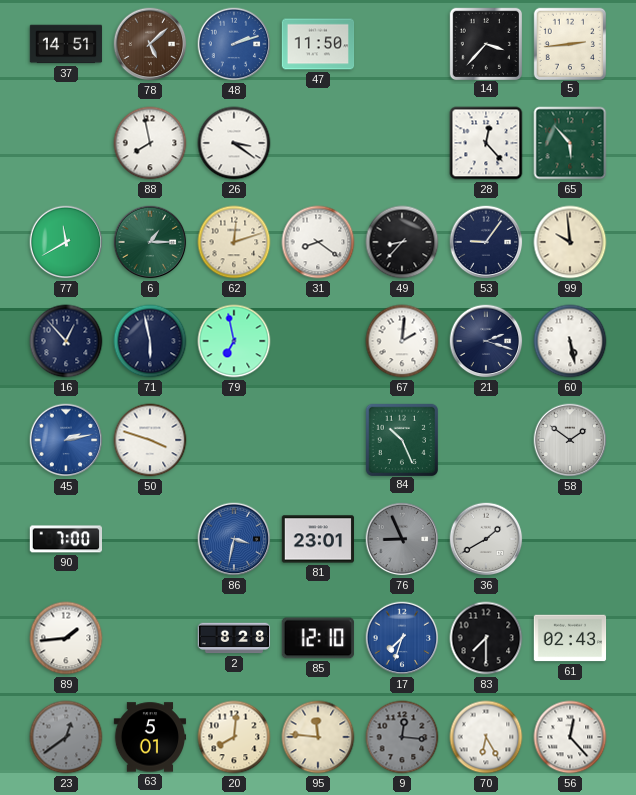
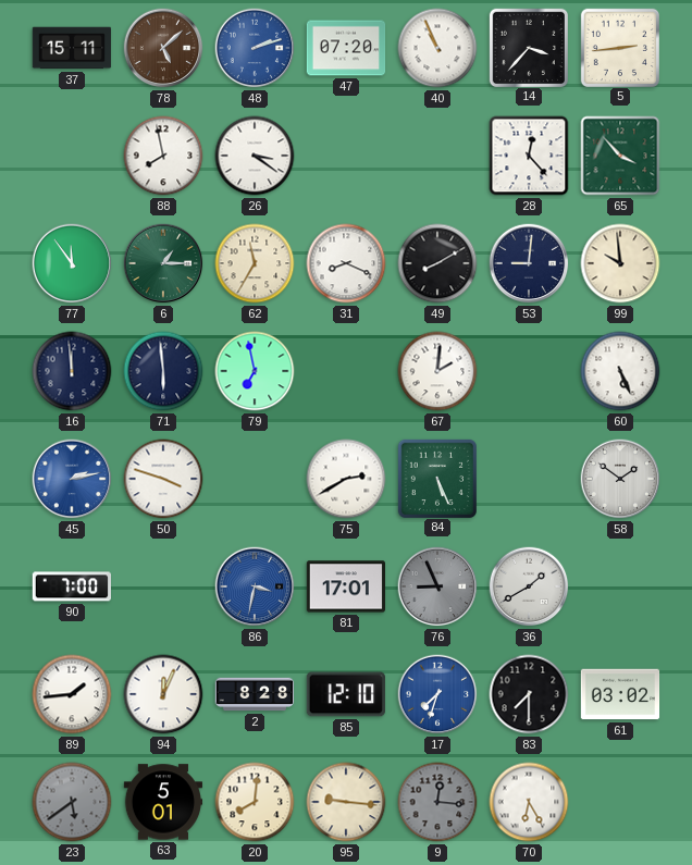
37: 14:51 -> 15:11 (72, 48)
47: 11:50 -> 07:20 (346, 48)
40: none -> 10:56 (437, 48)
65: 5:53 -> 3:53 (620, 156)
77: 11:40 -> 11:54 (72, 263)
62: 12:12 -> 11:35 (255, 263)
31: 8:21 -> 8:19 (346, 263)
49: 8:37 -> 8:10 (437, 263)
53: 9:06 -> 9:01 (529, 263)
16: 12:53 -> 11:59 (72, 371)
71: 5:58 -> 5:59 (163, 371)
21: 2:18 -> none (486, 341)
60: 5:28 -> 5:26 (620, 371)
75: none -> 2:40 (346, 479)
84: 10:26 -> 5:26 (436, 478)
81: 23:01 -> 17:01 (346, 586)
94: none -> 12:04 (163, 694)
61: 02:43 -> 03:02 (620, 694)
23: 12:39 -> 5:39 (72, 802)
95: 11:46 -> 9:16 (346, 802)
56: 12:23 -> none (570, 737)
